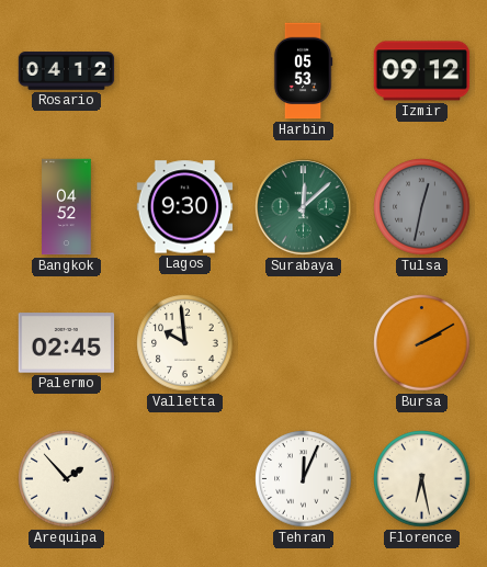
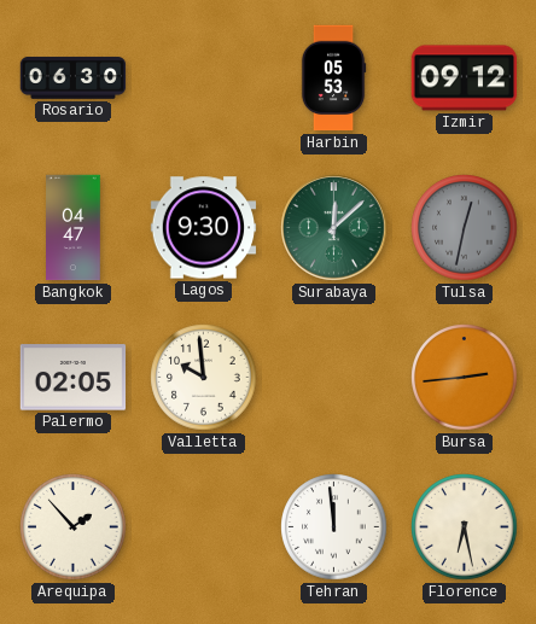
Rosario: 04:12 -> 06:30 (74, 78)
Bangkok: 04:52 -> 04:47 (74, 228)
Palermo: 02:45 -> 02:05 (74, 378)
Bursa: 2:10 -> 2:44 (465, 378)
Tehran: 12:04 -> 11:59 (334, 527)
